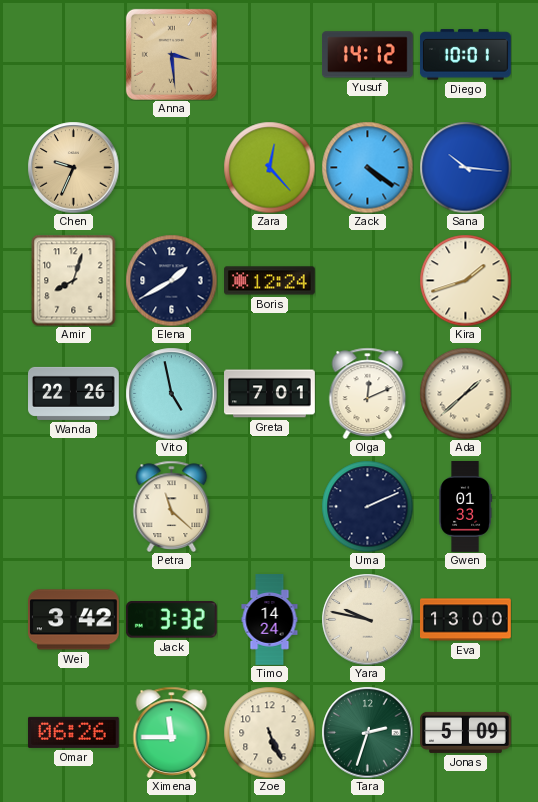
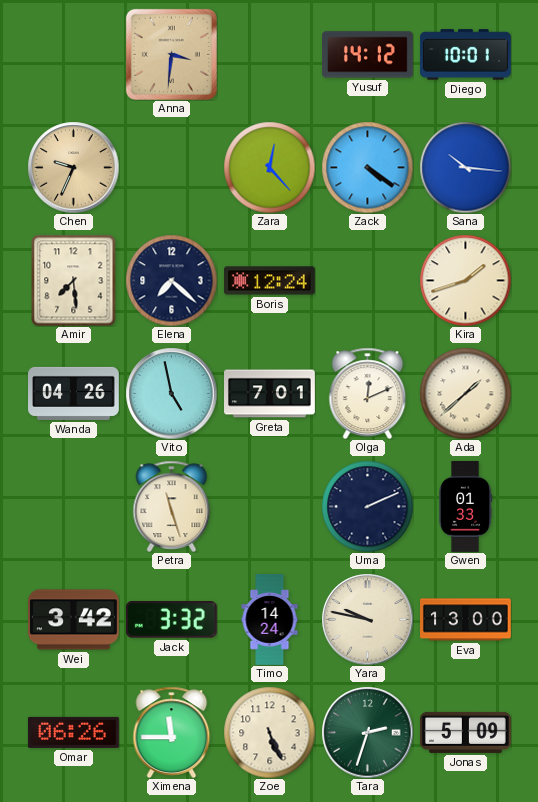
Anna: 3:29 -> 3:31 (171, 54)
Amir: 8:03 -> 7:29 (74, 280)
Elena: 1:40 -> 7:22 (171, 280)
Wanda: 22:26 -> 04:26 (74, 393)
Petra: 11:22 -> 11:27 (172, 506)
